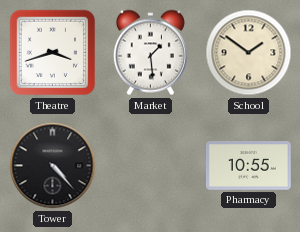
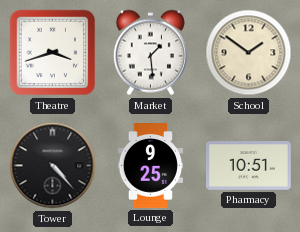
Lounge: none -> 9:25 (150, 166)
Pharmacy: 10:55 -> 10:51 (249, 166)
